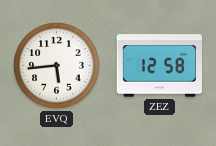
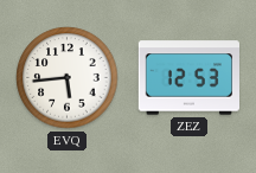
ZEZ: 12:58 -> 12:53 (188, 78)
